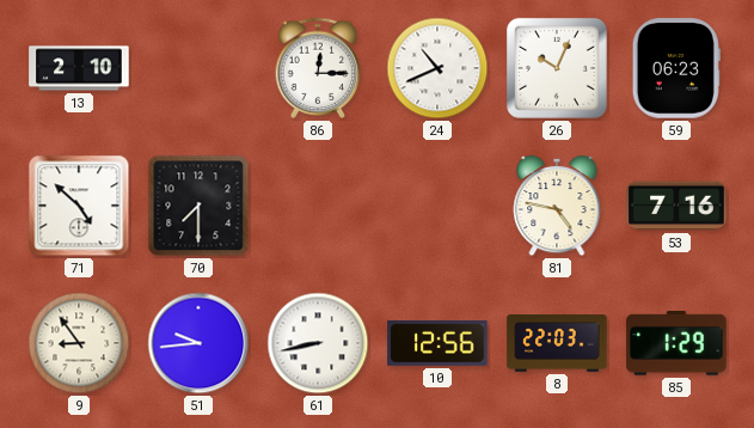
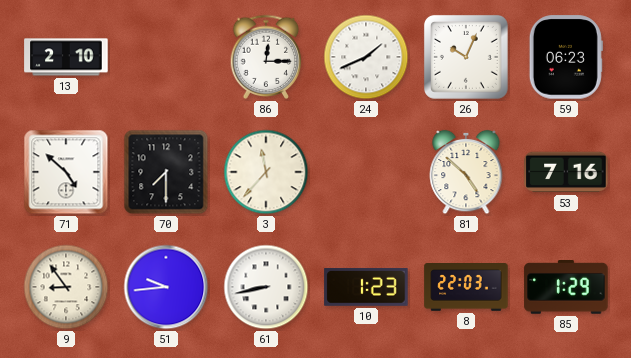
24: 10:41 -> 1:41 (366, 57)
3: none -> 11:37 (266, 172)
81: 4:47 -> 4:52 (466, 172)
10: 12:56 -> 1:23 (366, 288)
